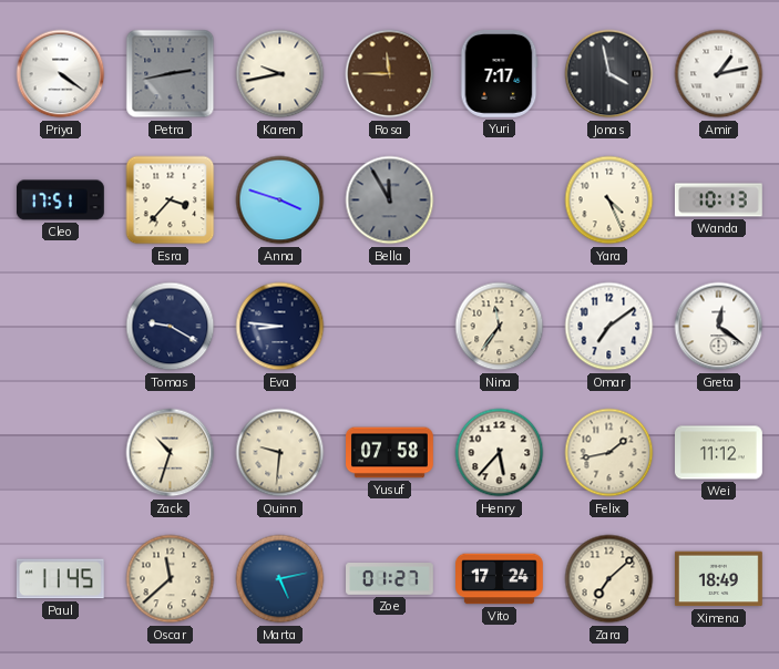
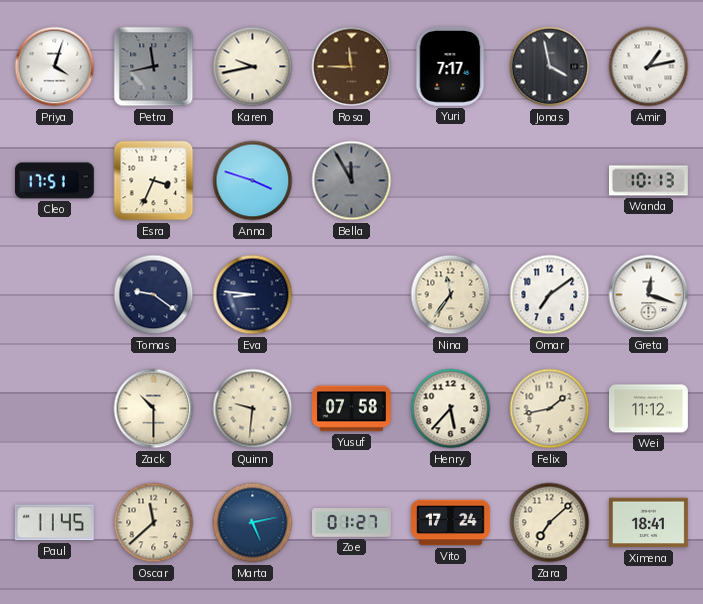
Priya: 4:21 -> 4:03 (55, 67)
Petra: 2:43 -> 11:43 (154, 67)
Esra: 3:37 -> 3:34 (154, 181)
Yara: 4:26 -> none (609, 200)
Tomas: 9:20 -> 9:21 (154, 295)
Greta: 12:21 -> 12:18 (649, 295)
Zack: 10:33 -> 10:30 (154, 409)
Ximena: 18:49 -> 18:41 (648, 523)
